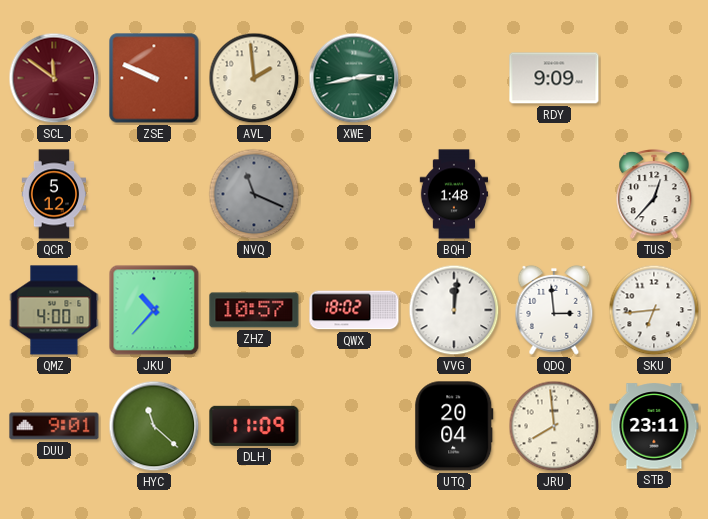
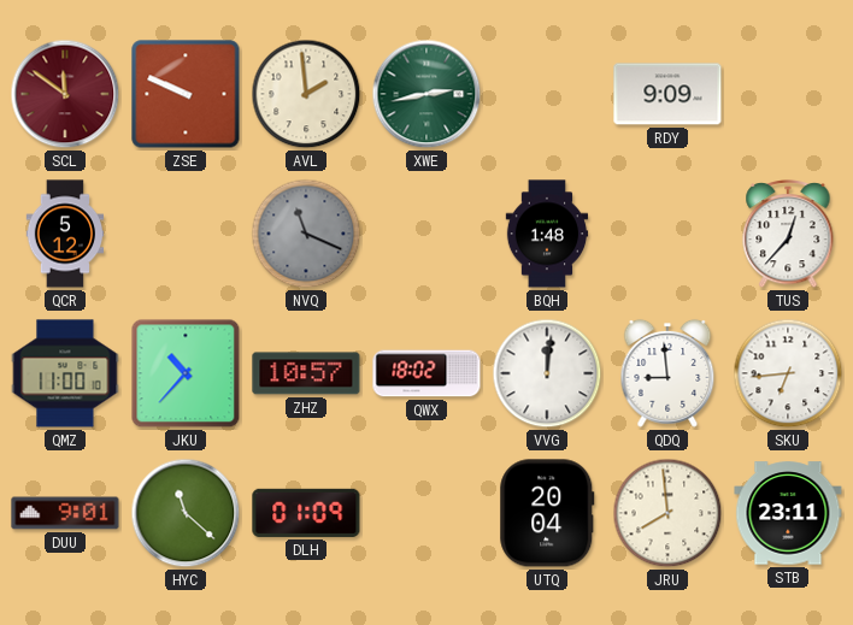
QMZ: 4:00 -> 11:00 (65, 373)
QDQ: 2:59 -> 8:59 (667, 373)
DLH: 11:09 -> 01:09 (306, 513)
